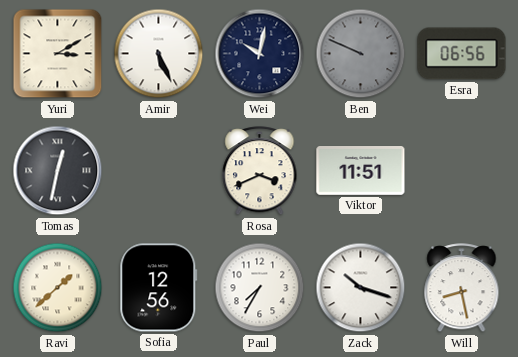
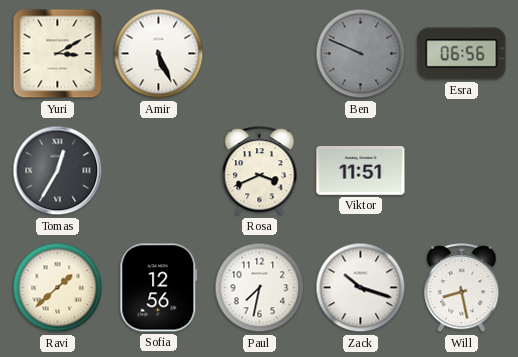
Wei: 10:02 -> none (260, 54)
Tomas: 12:32 -> 12:35 (58, 171)
Paul: 7:35 -> 7:32 (260, 288)
